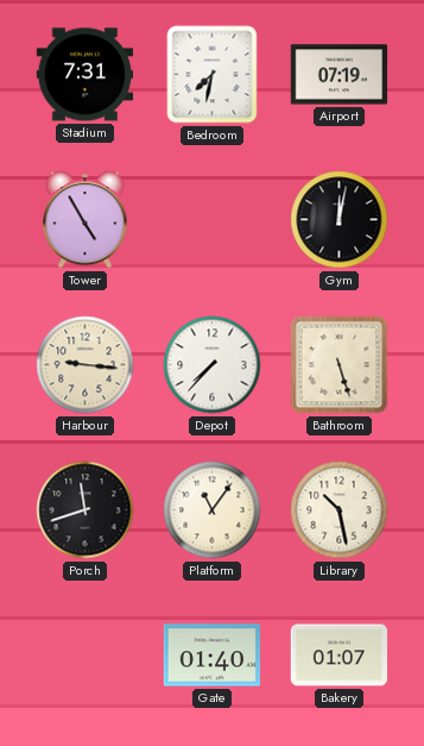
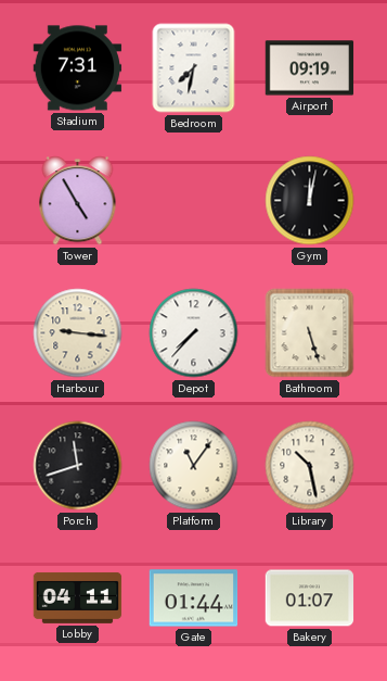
Airport: 07:19 -> 09:19 (310, 68)
Lobby: none -> 04:11 (78, 597)
Gate: 01:40 -> 01:44 (194, 598)
